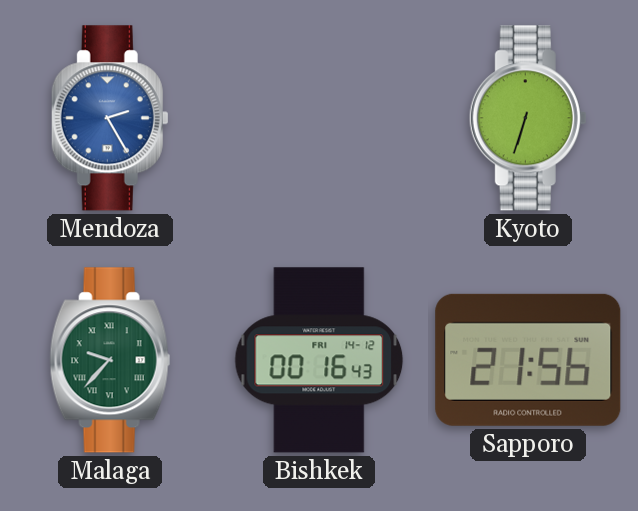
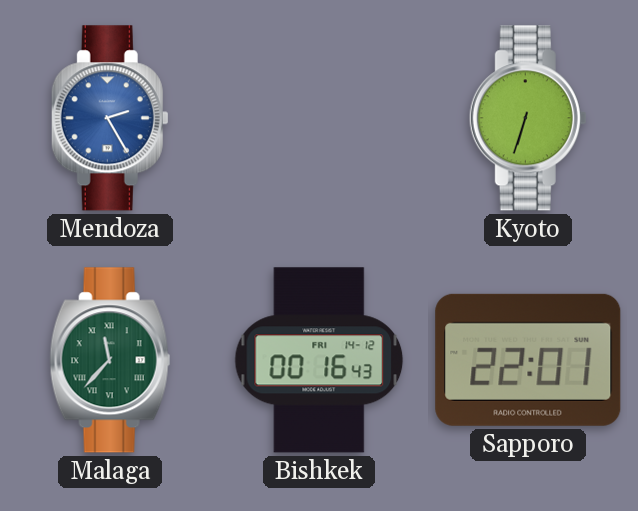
Malaga: 9:37 -> 11:37 (110, 360)
Sapporo: 21:56 -> 22:01 (528, 360)
